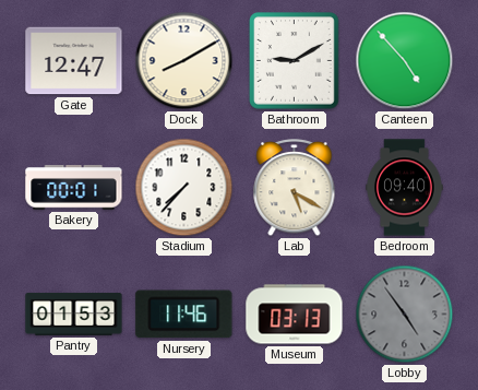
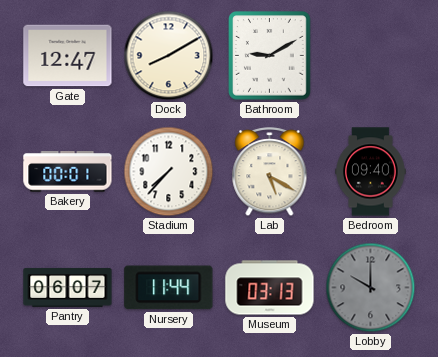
Canteen: 4:53 -> none (405, 61)
Pantry: 01:53 -> 06:07 (68, 287)
Nursery: 11:46 -> 11:44 (169, 288)
Lobby: 4:54 -> 10:00 (371, 288)
